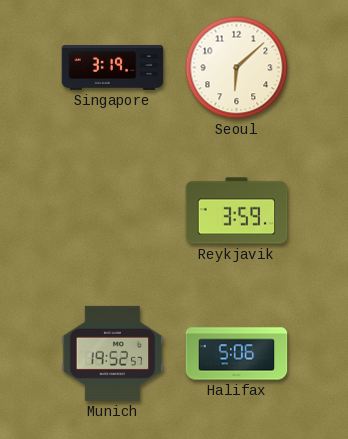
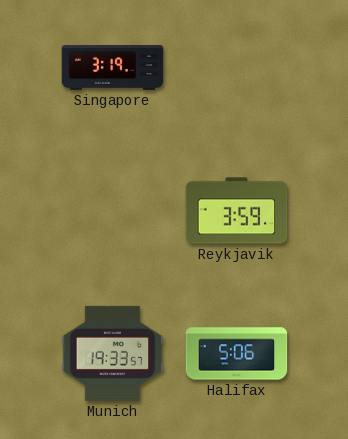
Seoul: 6:08 -> none (237, 68)
Munich: 19:52 -> 19:33 (113, 353)
